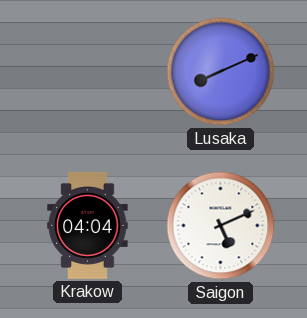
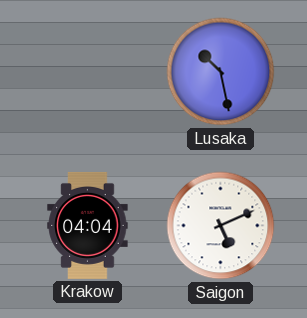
Lusaka: 8:11 -> 10:28 (221, 72)
